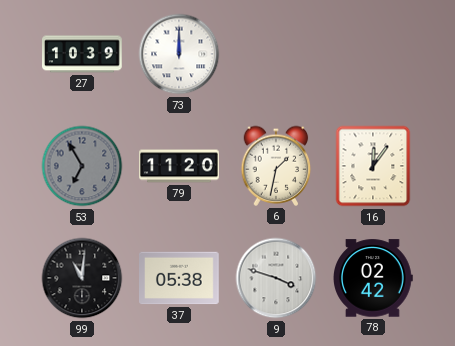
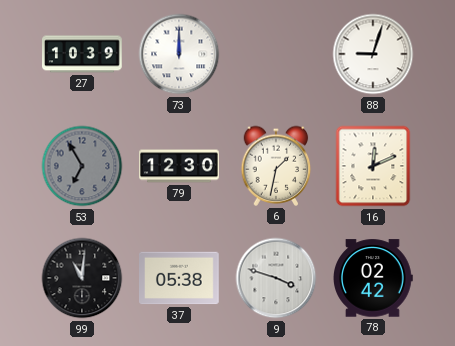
88: none -> 9:03 (373, 54)
79: 11:20 -> 12:30 (179, 166)
16: 12:06 -> 12:11 (373, 166)
